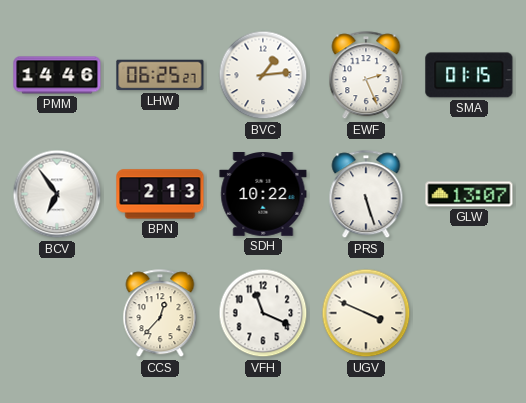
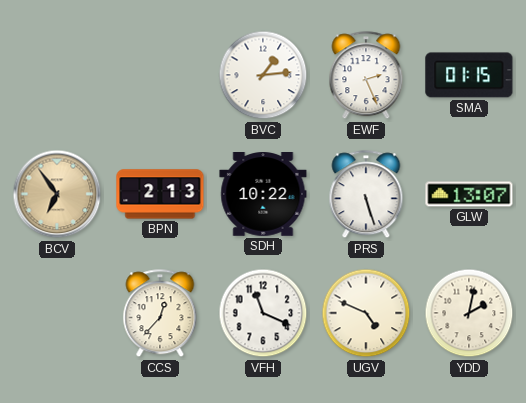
PMM: 14:46 -> none (57, 75)
LHW: 06:25 -> none (160, 75)
BCV dial: white -> champagne (57, 194)
UGV: 3:49 -> 4:49 (366, 313)
YDD: none -> 2:02 (469, 313)
